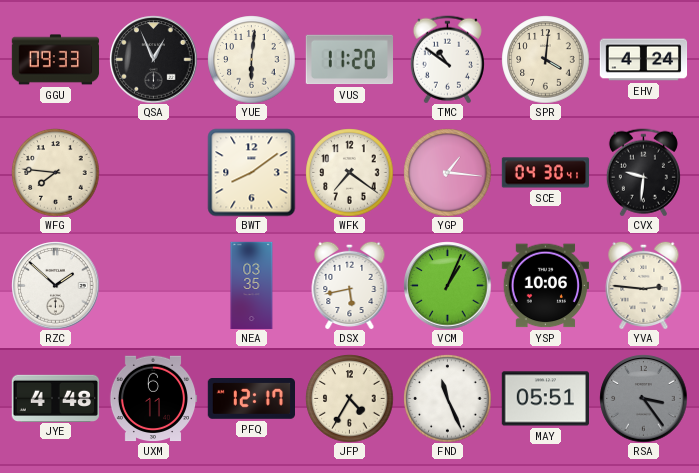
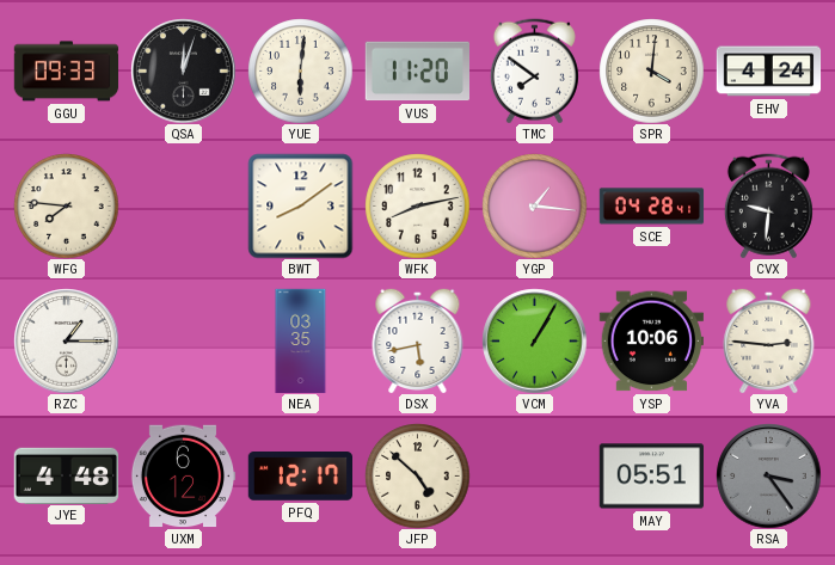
QSA: 12:56 -> 12:03 (183, 70)
TMC: 10:51 -> 7:51 (534, 70)
WFK: 7:21 -> 8:13 (417, 205)
SCE: 04:30 -> 04:28 (651, 207)
RZC: 1:52 -> 1:15 (66, 340)
VCM: 1:04 -> 1:05 (534, 340)
UXM: 6:11 -> 6:12 (183, 477)
JFP: 4:35 -> 4:52 (417, 475)
FND: 11:26 -> none (447, 398)
